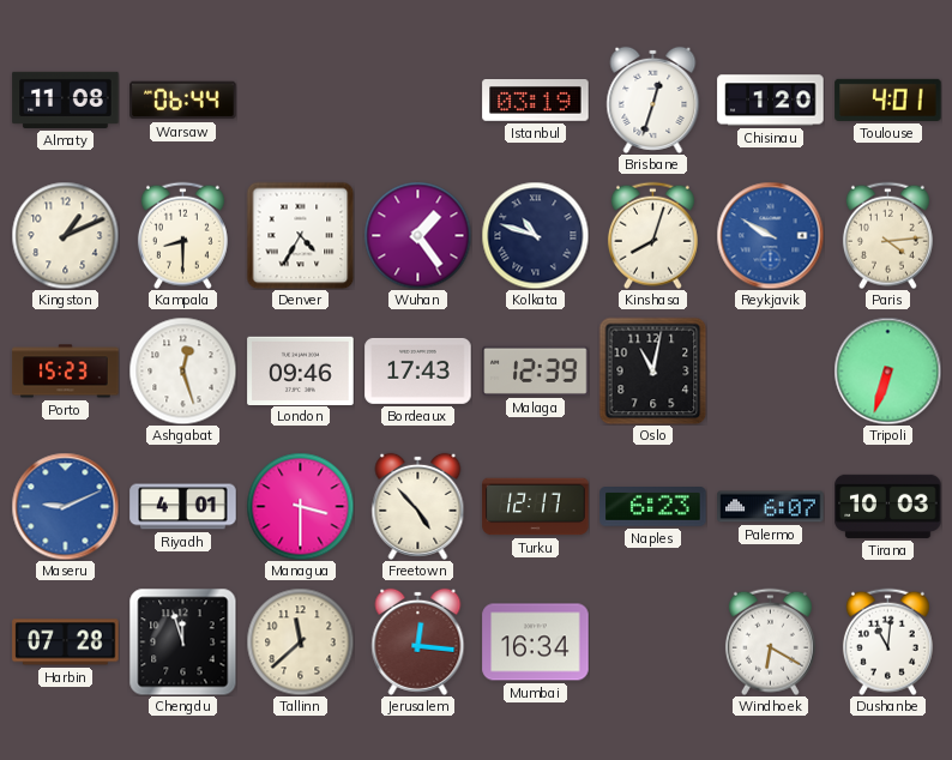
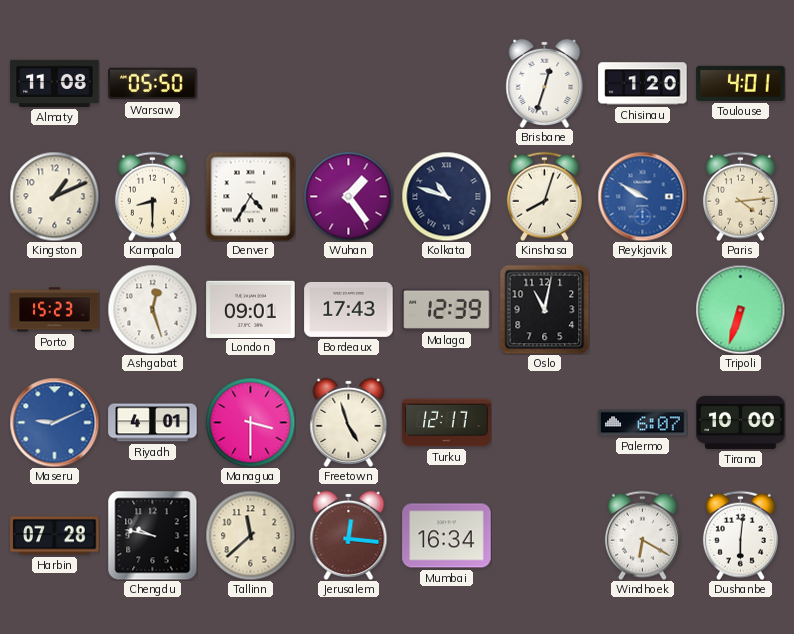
Warsaw: 06:44 -> 05:50 (153, 84)
Istanbul: 03:19 -> none (536, 101)
London: 09:46 -> 09:01 (251, 309)
Freetown: 4:53 -> 4:57 (349, 422)
Naples: 6:23 -> none (653, 507)
Tirana: 10:03 -> 10:00 (741, 422)
Chengdu: 11:57 -> 9:47 (152, 535)
Dushanbe: 11:01 -> 6:01 (740, 535)
